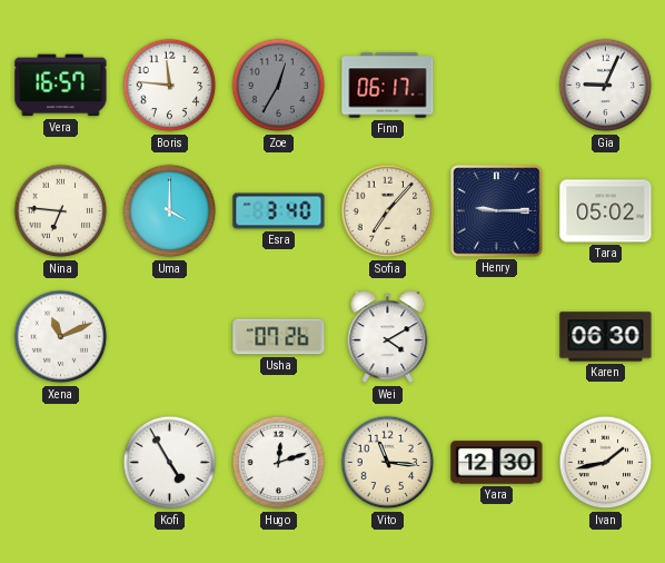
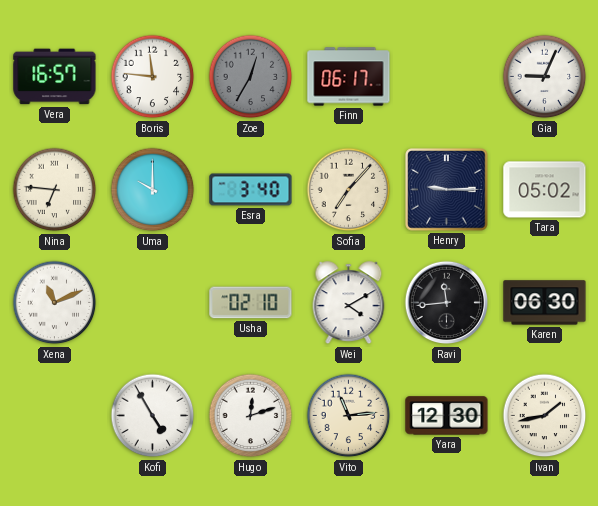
Uma: 4:00 -> 10:00 (153, 190)
Usha: 07:26 -> 02:10 (251, 303)
Ravi: none -> 11:44 (447, 303)
Vito: 11:16 -> 11:14 (349, 416)
